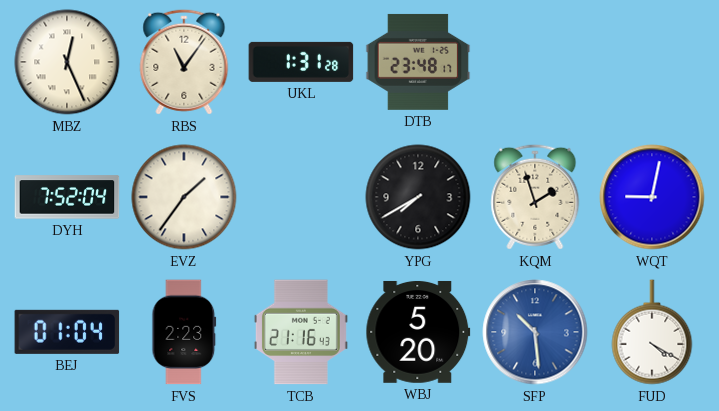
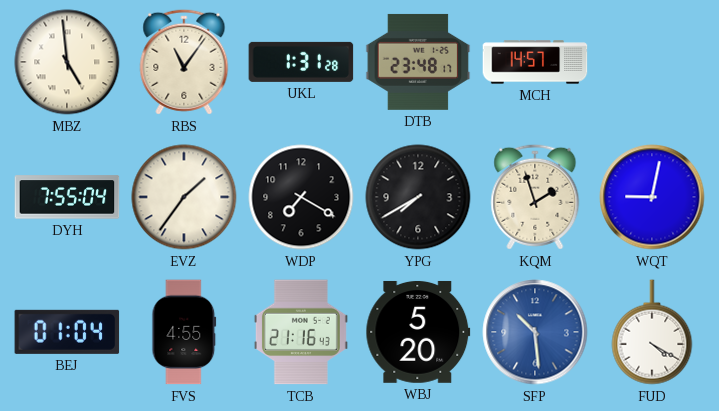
MBZ: 12:26 -> 4:59 (67, 62)
MCH: none -> 14:57 (535, 62)
DYH: 7:52 -> 7:55 (67, 197)
WDP: none -> 7:20 (301, 197)
FVS: 2:23 -> 4:55 (184, 332)
